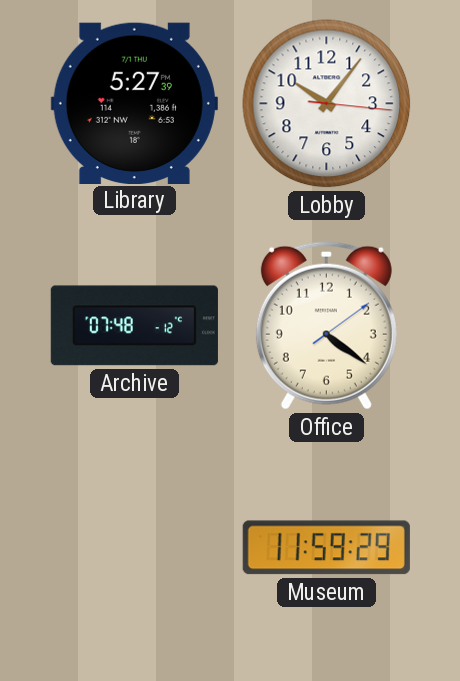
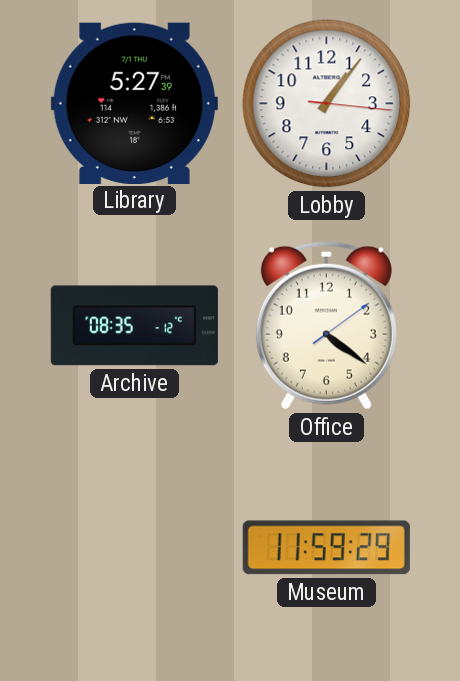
Lobby: 10:06 -> 1:06 (327, 104)
Archive: 07:48 -> 08:35 (134, 326)
